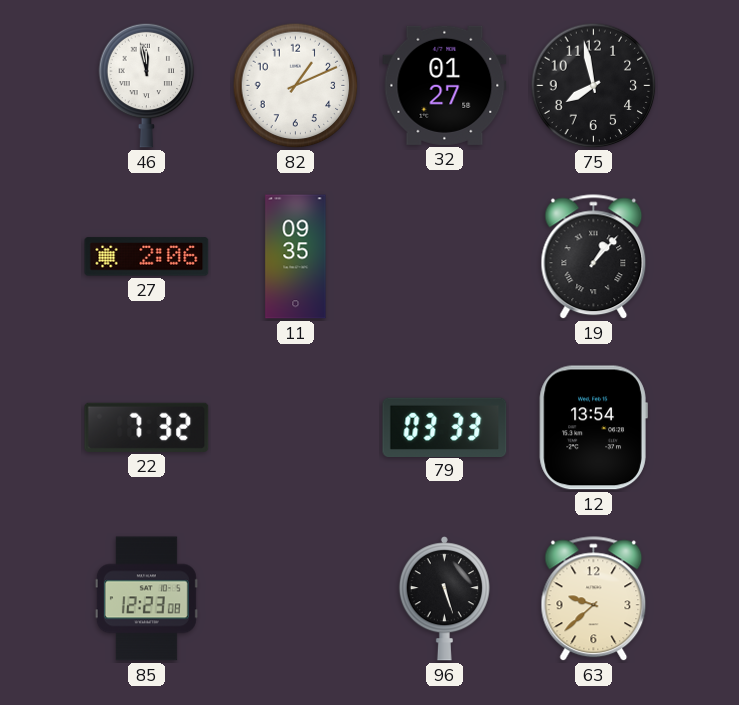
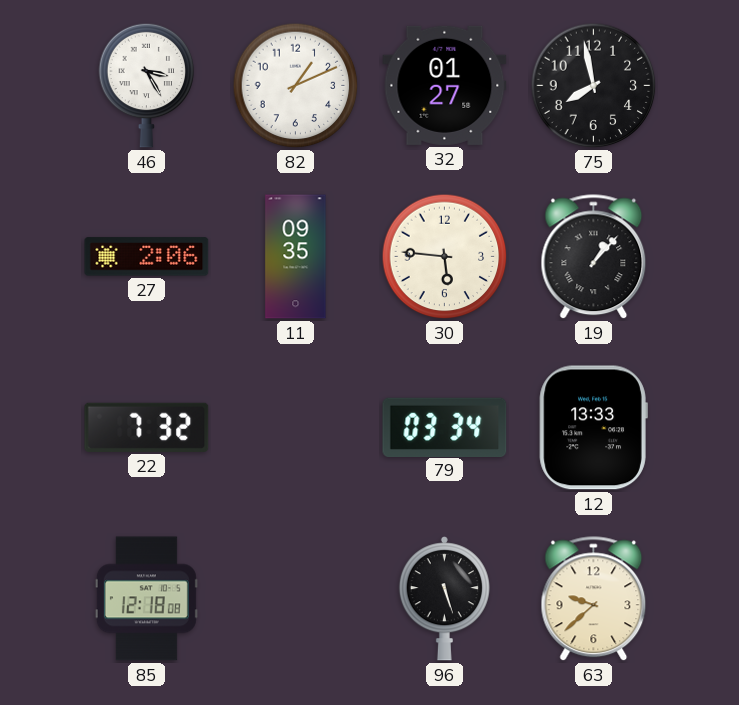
46: 11:58 -> 3:25 (147, 85)
30: none -> 5:46 (445, 257)
79: 03:33 -> 03:34 (445, 427)
12: 13:54 -> 13:33 (593, 428)
85: 12:23 -> 12:18 (146, 599)
